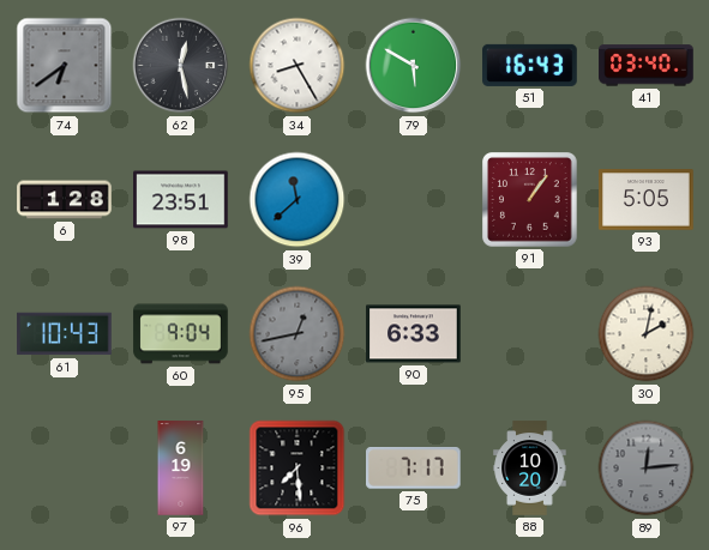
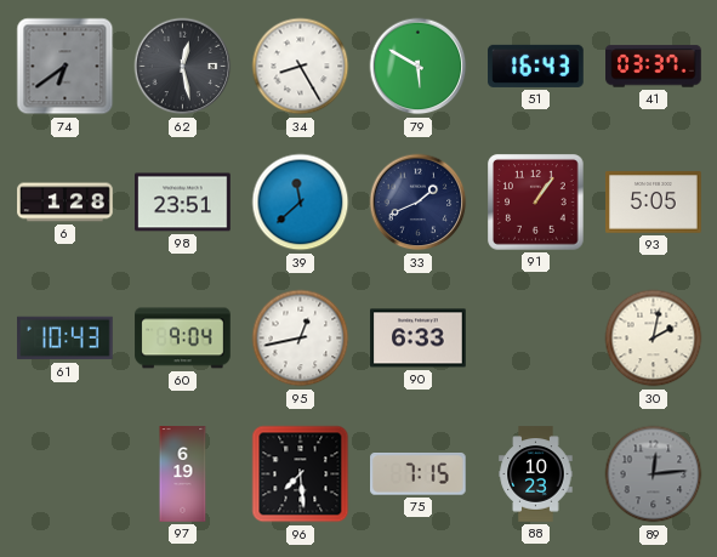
41: 03:40 -> 03:37 (654, 67)
33: none -> 1:41 (419, 203)
95 dial: grey -> white (301, 339)
75: 7:17 -> 7:15 (419, 474)
88: 10:20 -> 10:23 (536, 474)
